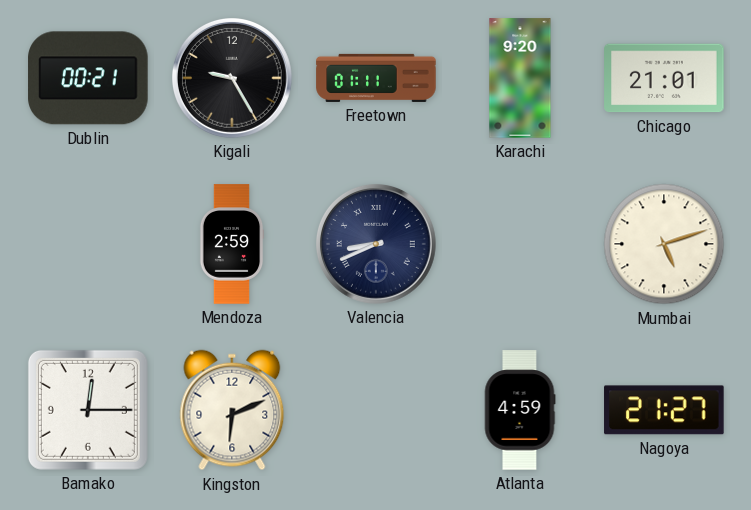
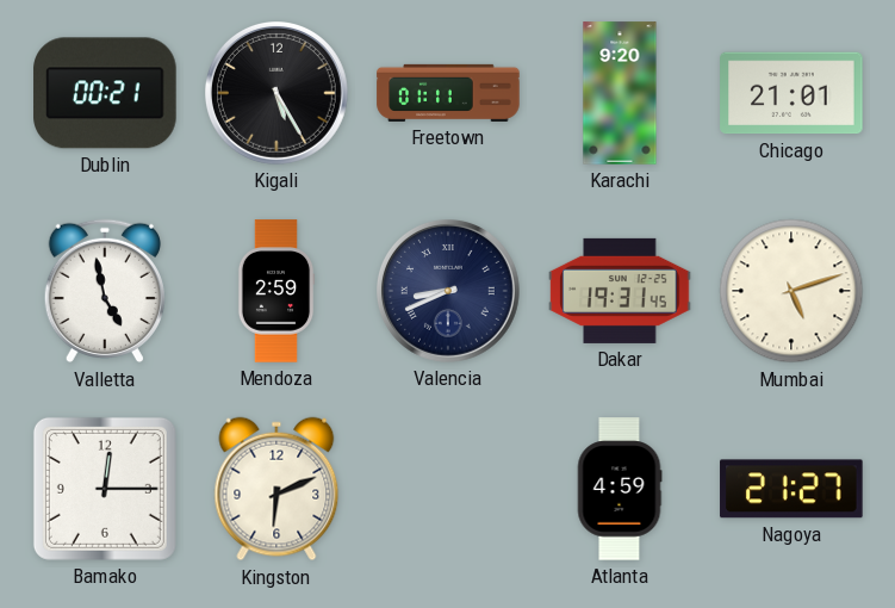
Kigali: 9:25 -> 5:25 (278, 94)
Valletta: none -> 4:58 (105, 291)
Dakar: none -> 19:31 (620, 291)
